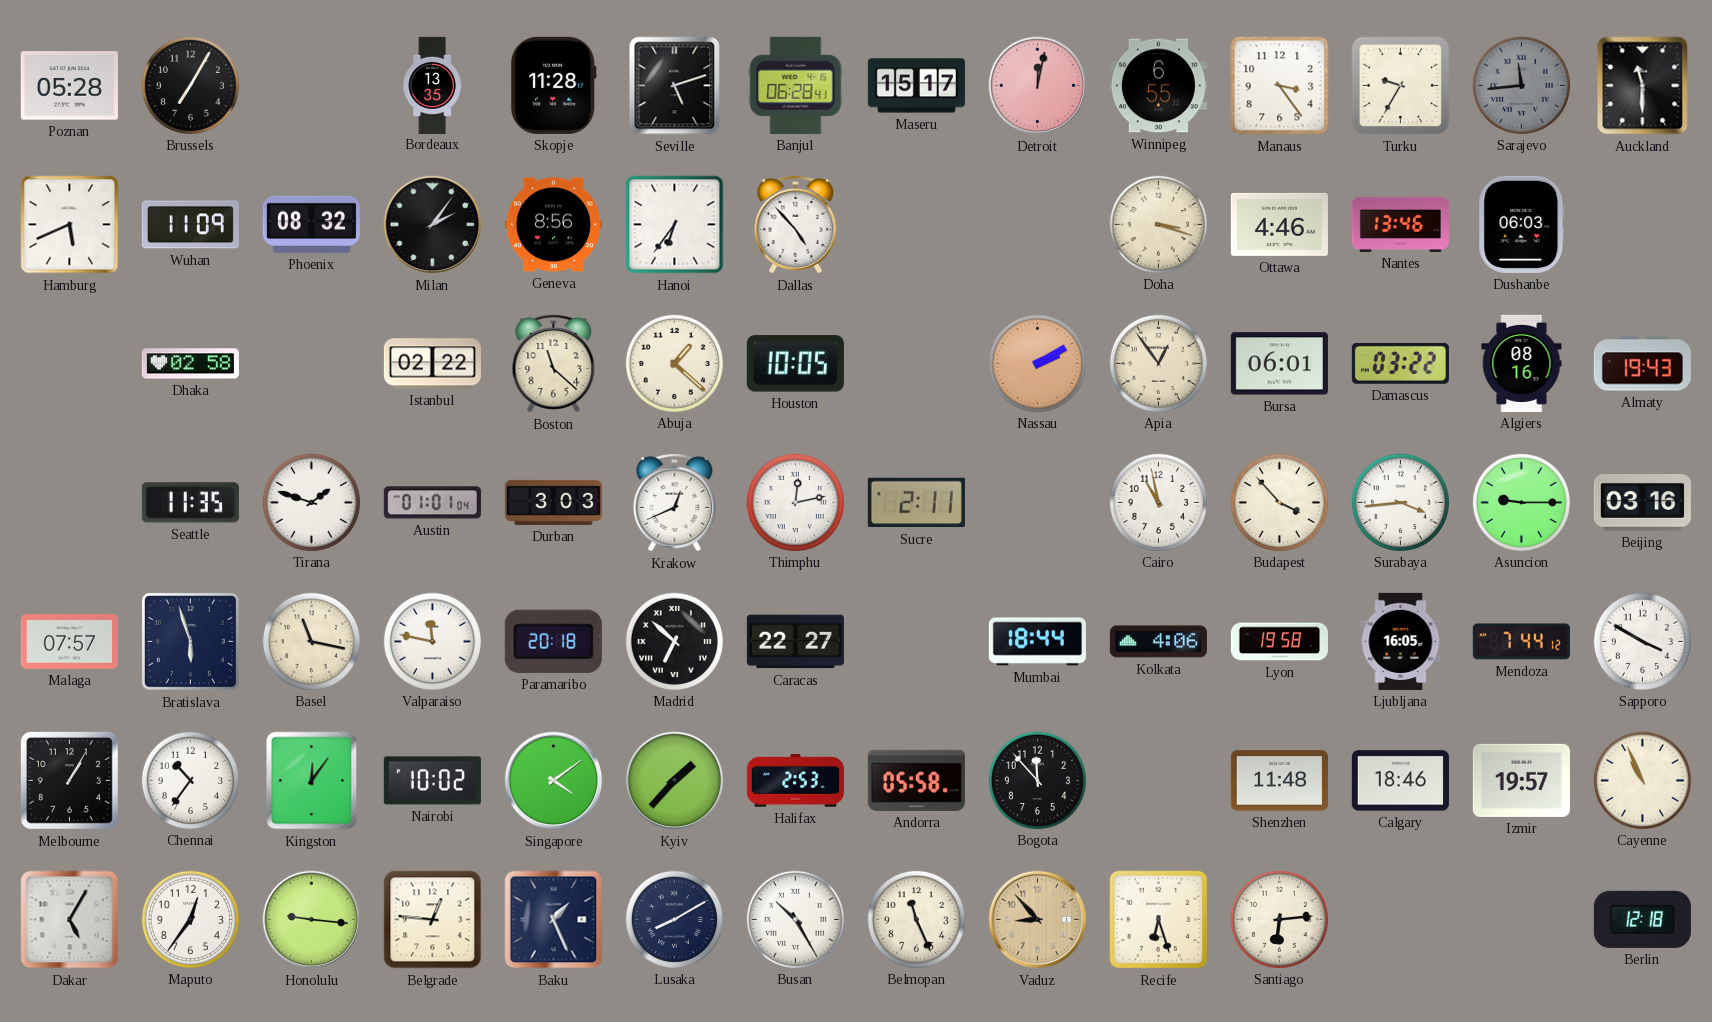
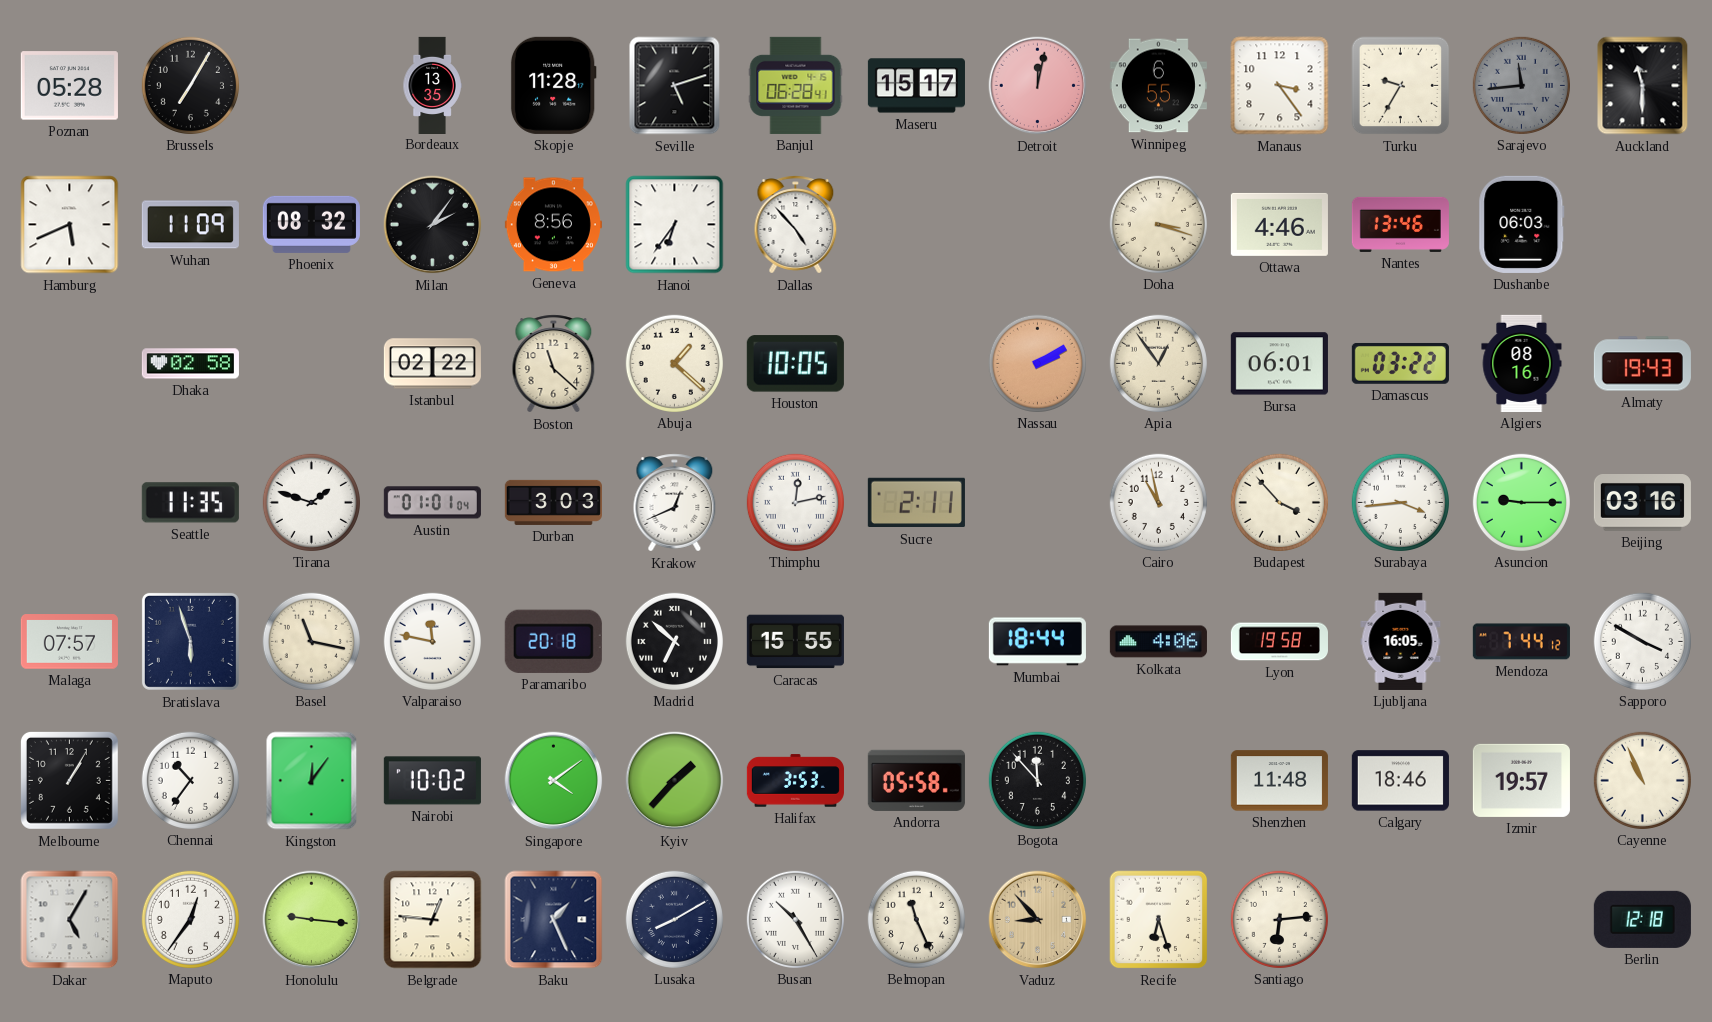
Caracas: 22:27 -> 15:55 (795, 642)
Halifax: 2:53 -> 3:53 (795, 781)
